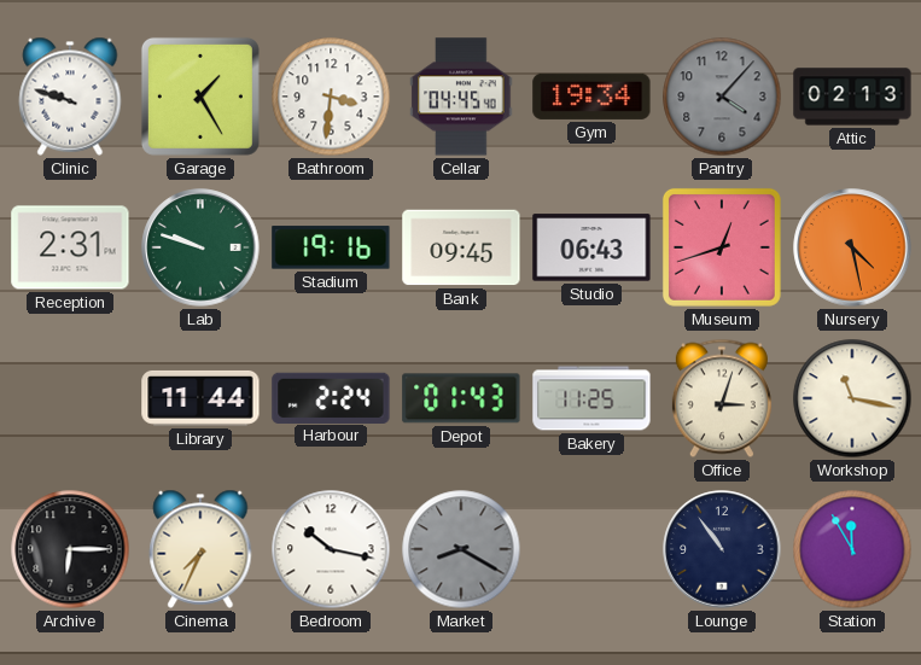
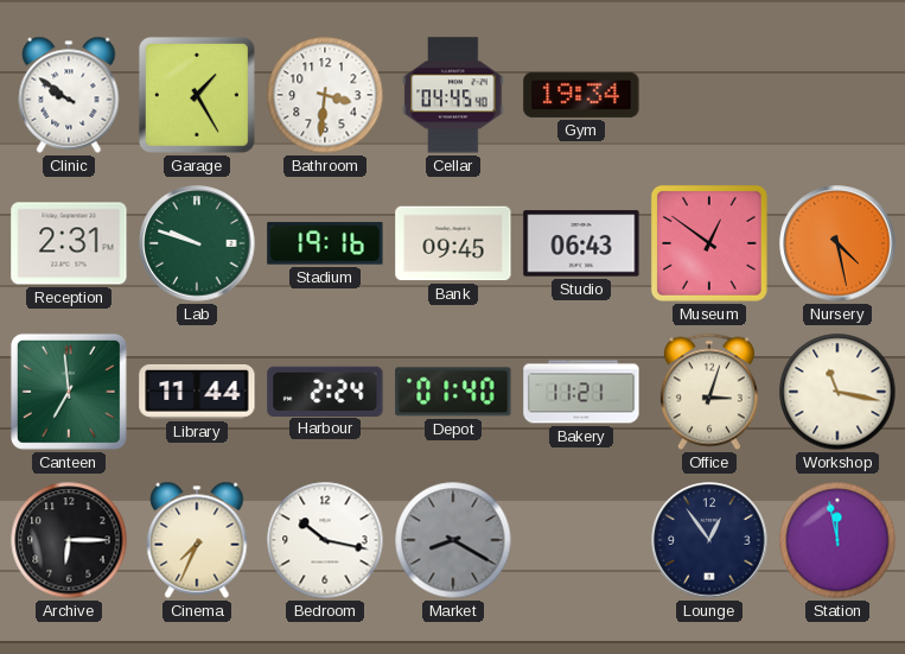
Clinic: 9:48 -> 9:51 (69, 95)
Pantry: 4:07 -> none (722, 97)
Attic: 02:13 -> none (852, 97)
Museum: 12:42 -> 12:51 (709, 243)
Canteen: none -> 6:59 (69, 392)
Depot: 01:43 -> 01:40 (453, 392)
Bakery: 11:25 -> 11:21 (581, 392)
Lounge: 10:54 -> 12:54 (709, 540)
Station: 11:55 -> 11:58 (837, 540)
